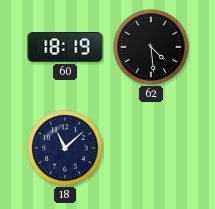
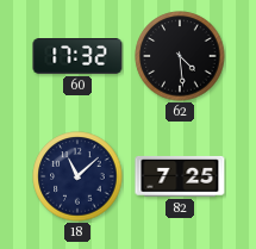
60: 18:19 -> 17:32 (77, 57)
82: none -> 7:25 (180, 176)
